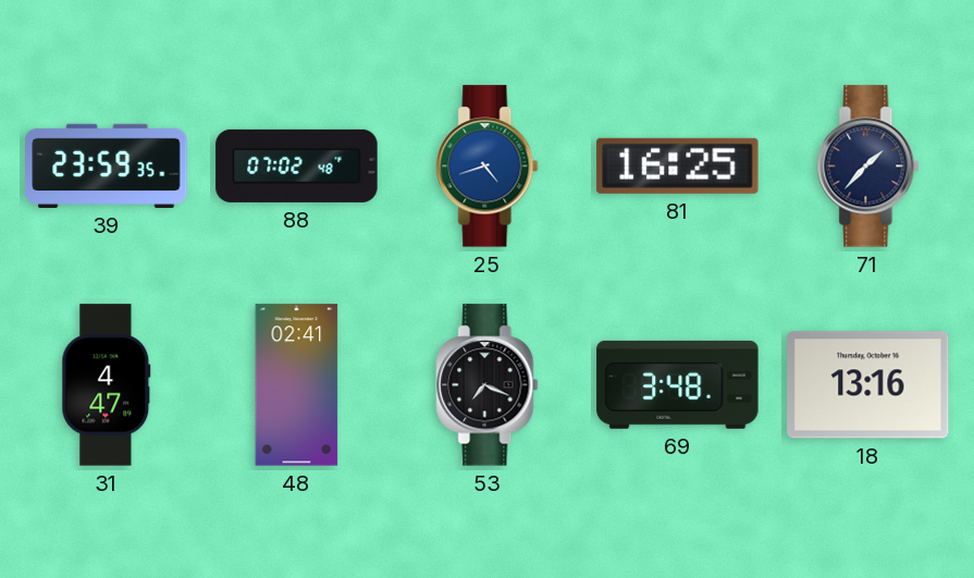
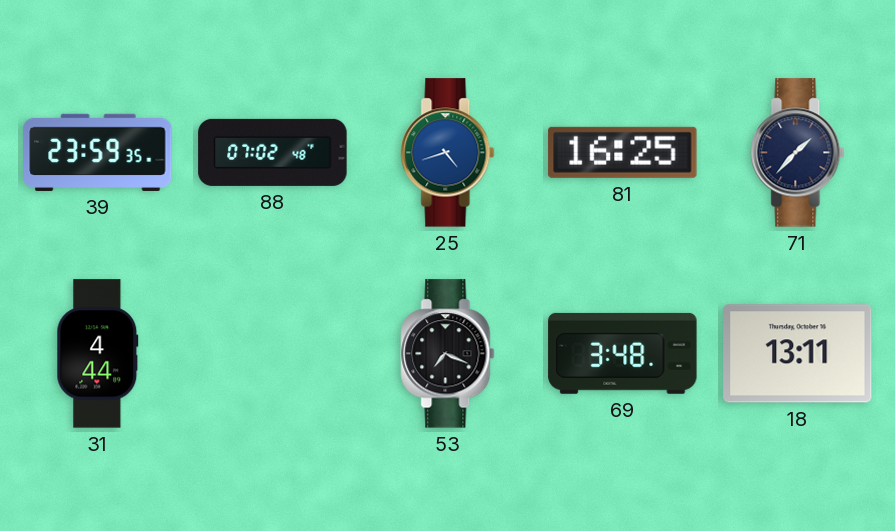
31: 4:47 -> 4:44 (98, 354)
48: 02:41 -> none (297, 385)
18: 13:16 -> 13:11 (798, 354)
